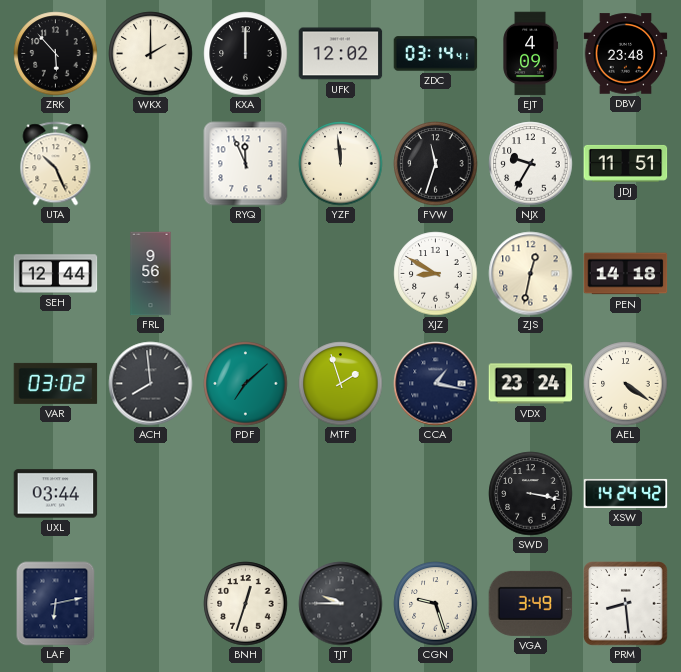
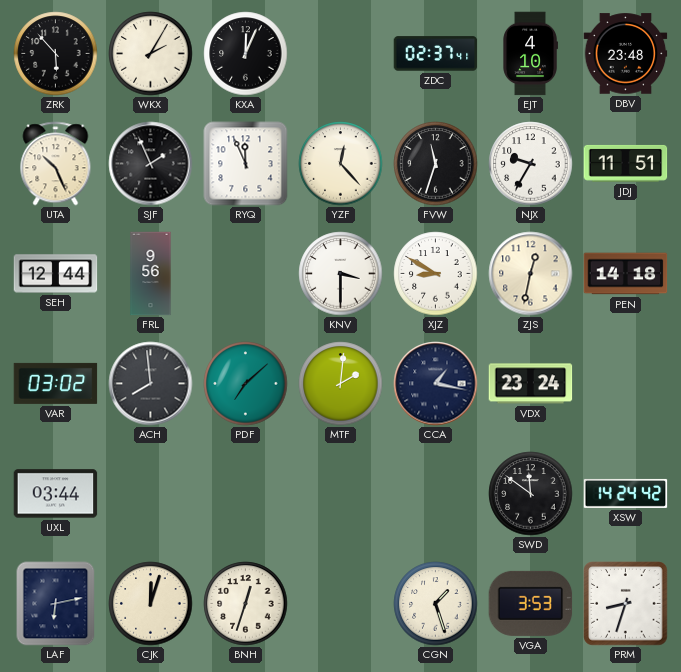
WKX: 2:00 -> 2:05 (151, 54)
KXA: 12:00 -> 12:04 (246, 54)
UFK: 12:02 -> none (341, 54)
ZDC: 03:14 -> 02:37 (436, 54)
EJT: 4:09 -> 4:10 (530, 54)
SJF: none -> 1:56 (151, 164)
YZF: 11:59 -> 12:23 (341, 164)
KNV: none -> 3:30 (341, 274)
MTF: 1:57 -> 2:01 (341, 384)
AEL: 4:21 -> none (626, 384)
SWD: 3:17 -> 11:51 (531, 494)
CJK: none -> 12:03 (151, 604)
TJT: 9:45 -> none (341, 604)
CGN: 9:27 -> 1:27 (436, 604)
VGA: 3:49 -> 3:53 (531, 603)
PRM: 8:29 -> 8:33 (626, 604)
